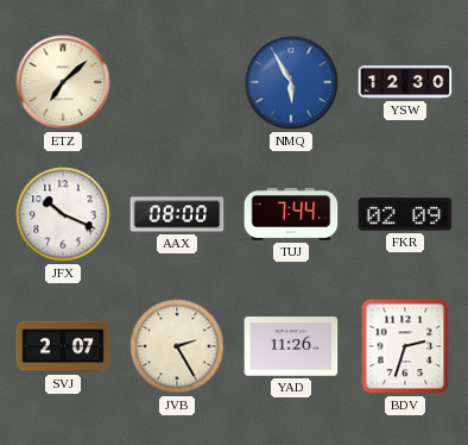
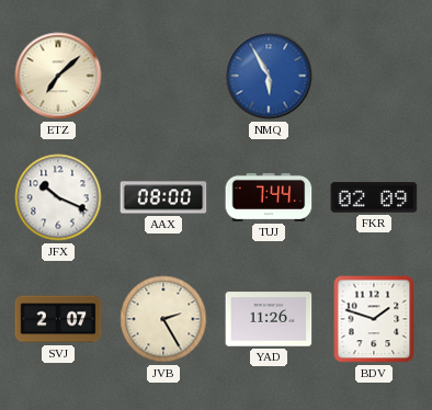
YSW: 12:30 -> none (405, 82)
BDV: 2:33 -> 1:48 (374, 319)
